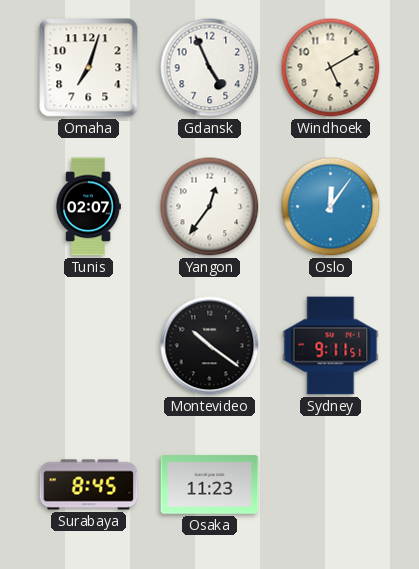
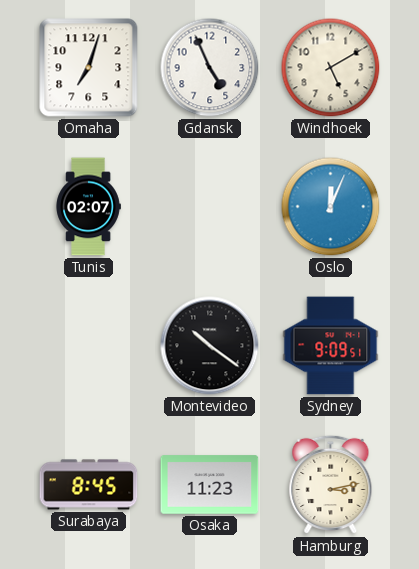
Yangon: 12:36 -> none (210, 207)
Oslo: 12:06 -> 12:04 (331, 207)
Sydney: 9:11 -> 9:09 (331, 346)
Hamburg: none -> 3:13 (331, 485)
